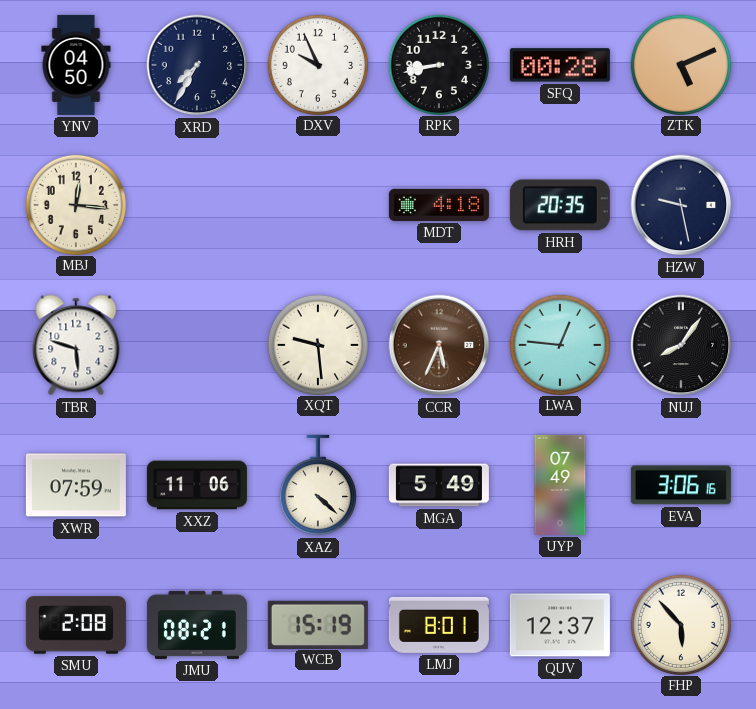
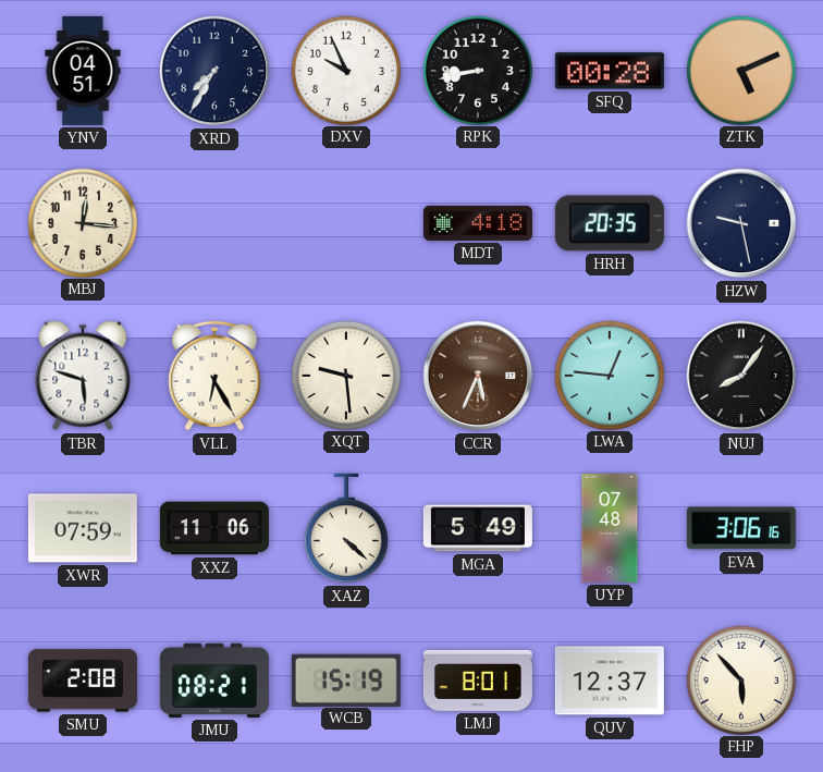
YNV: 04:50 -> 04:51 (83, 71)
VLL: none -> 6:25 (214, 376)
UYP: 07:49 -> 07:48 (610, 528)
